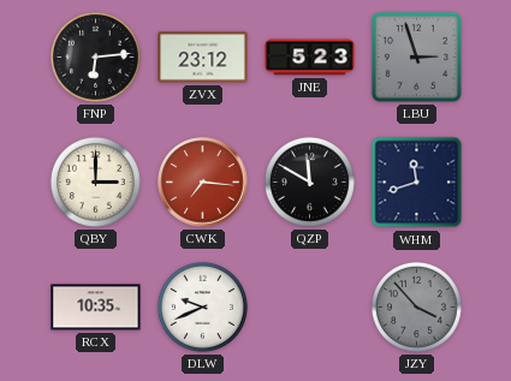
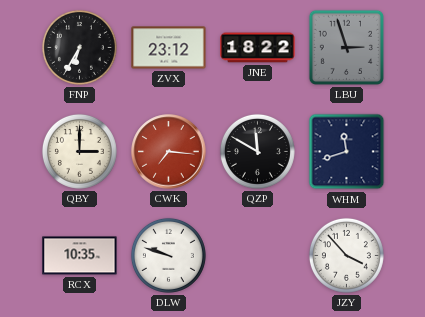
FNP: 6:14 -> 6:35 (79, 47)
JNE: 5:23 -> 18:22 (258, 48)
DLW: 9:41 -> 9:48 (168, 255)
JZY dial: grey -> white (346, 255)
